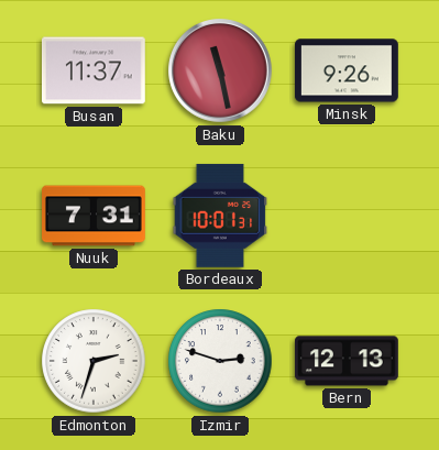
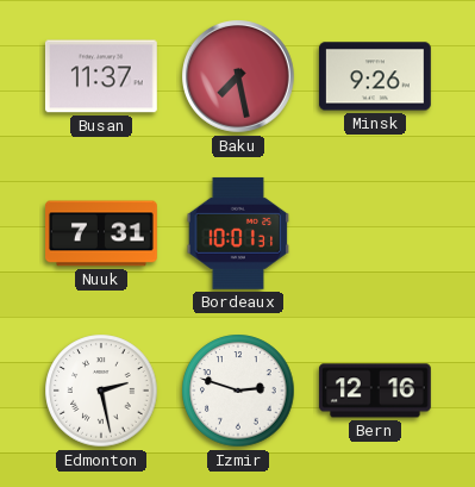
Baku: 11:28 -> 7:28 (239, 77)
Edmonton: 2:33 -> 2:28 (101, 391)
Bern: 12:13 -> 12:16 (375, 391)
